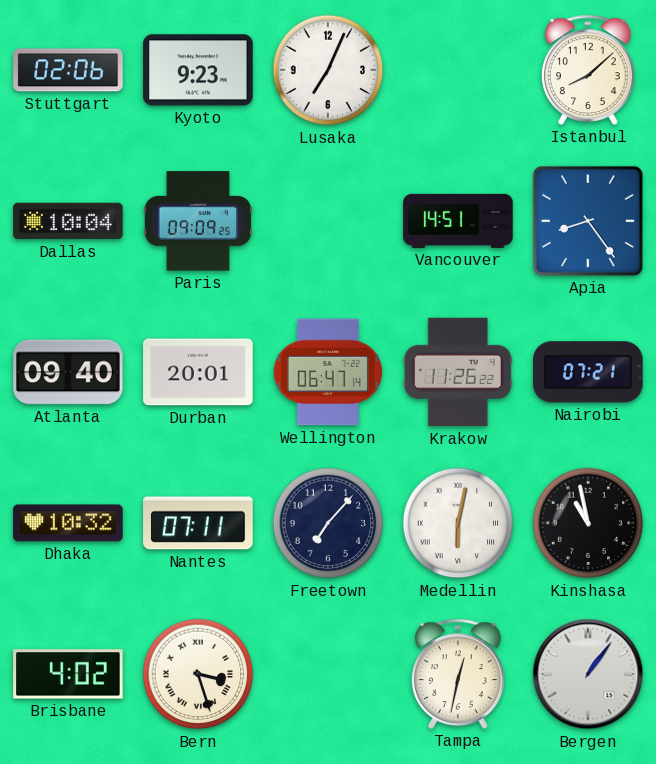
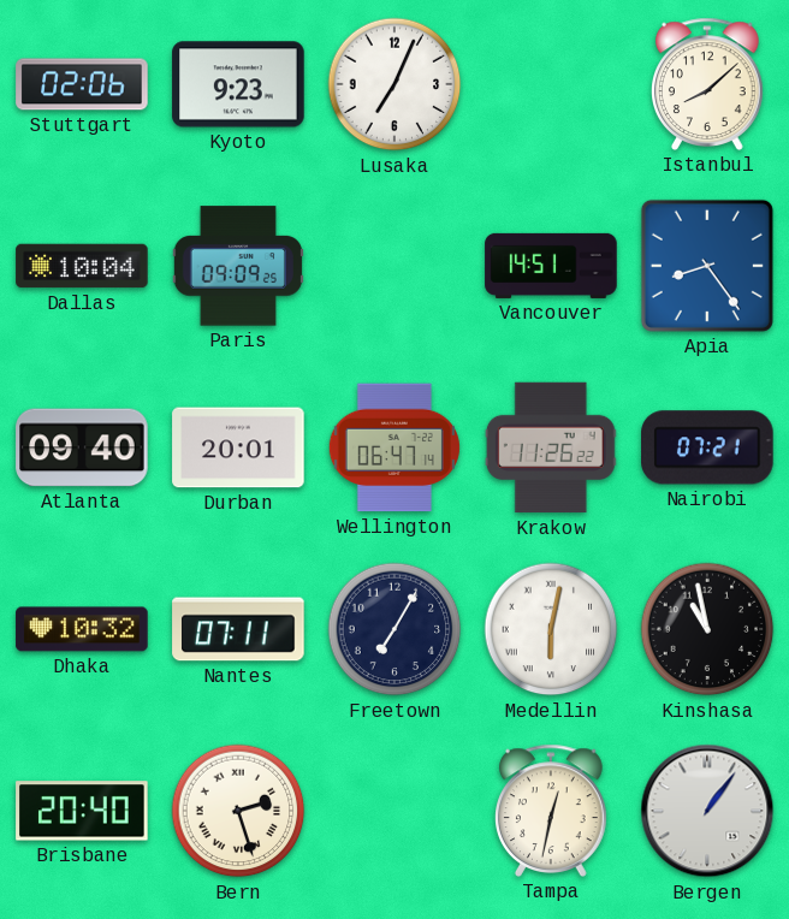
Freetown: 7:07 -> 7:05 (394, 629)
Brisbane: 4:02 -> 20:40 (82, 811)
Bern: 3:27 -> 2:27 (238, 811)
